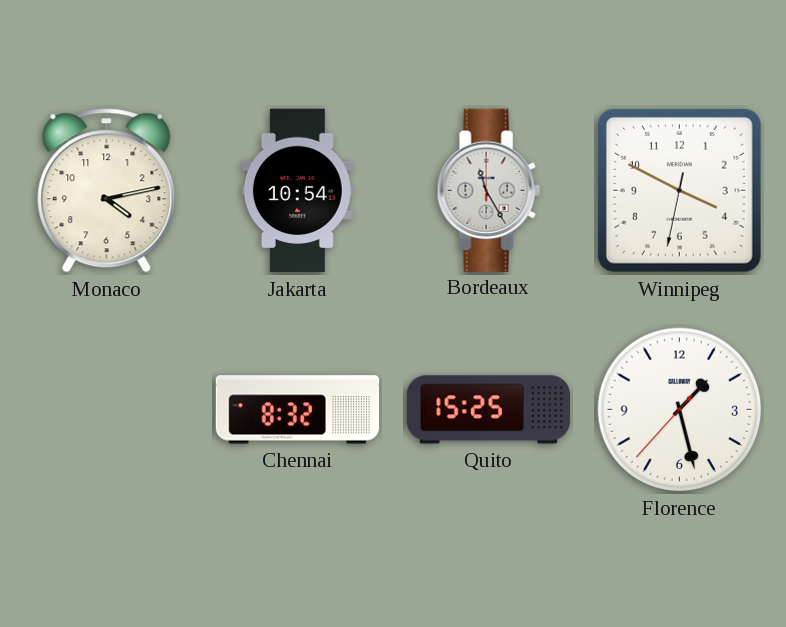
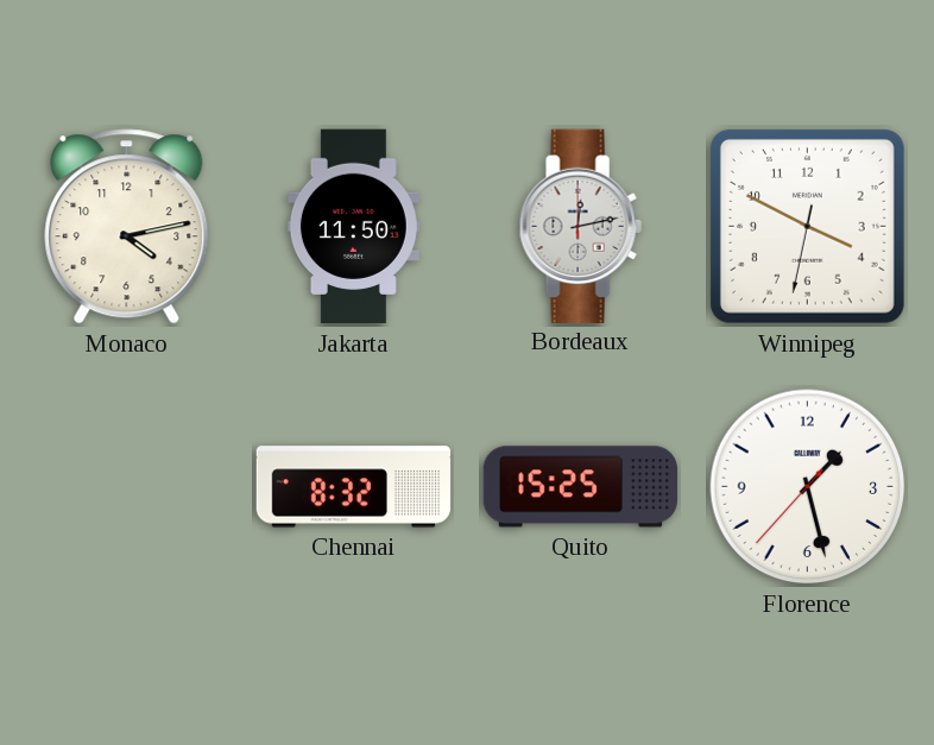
Jakarta: 10:54 -> 11:50 (353, 227)
Bordeaux: 11:25 -> 12:13 (580, 226)
